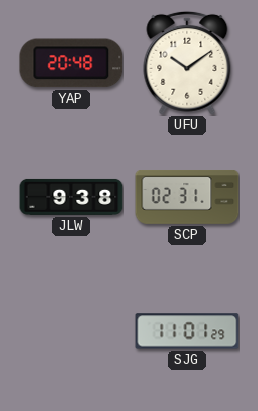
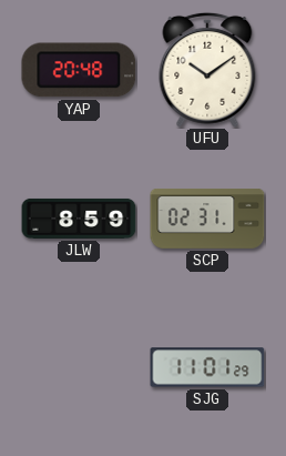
JLW: 9:38 -> 8:59 (79, 219)
